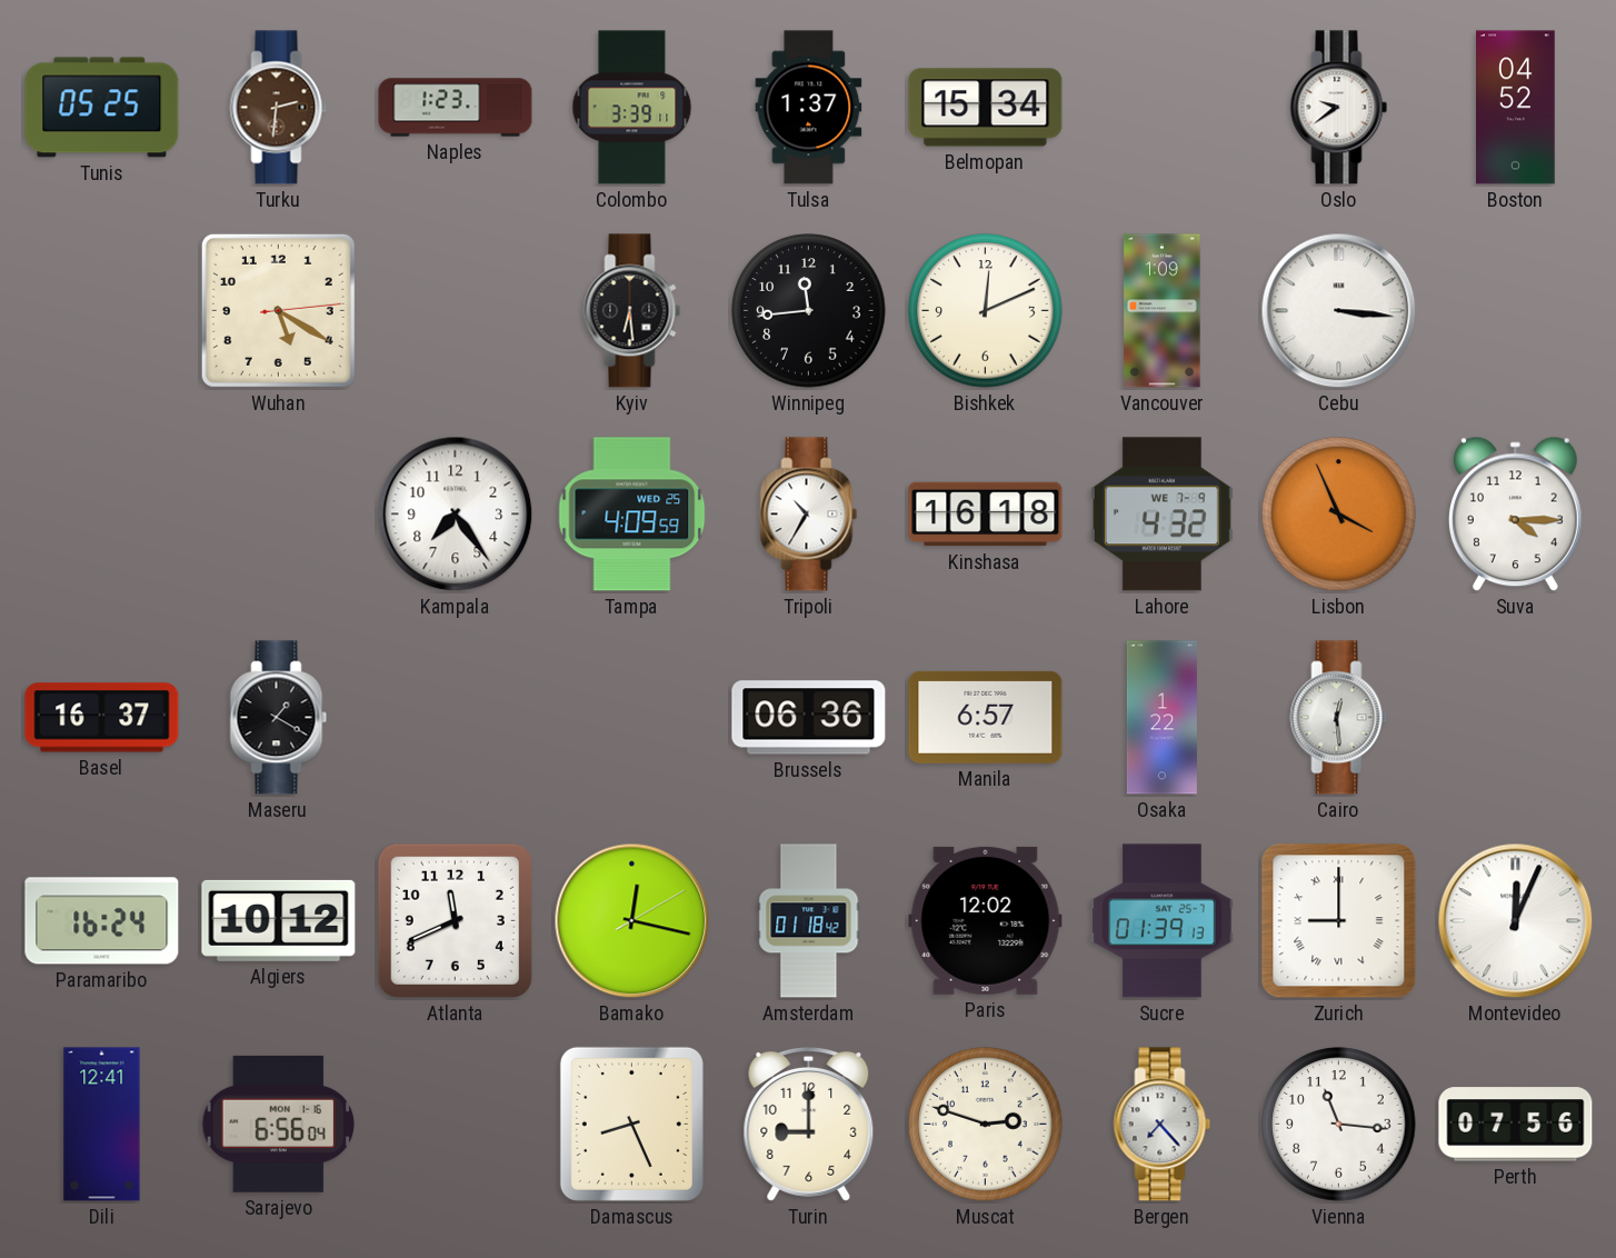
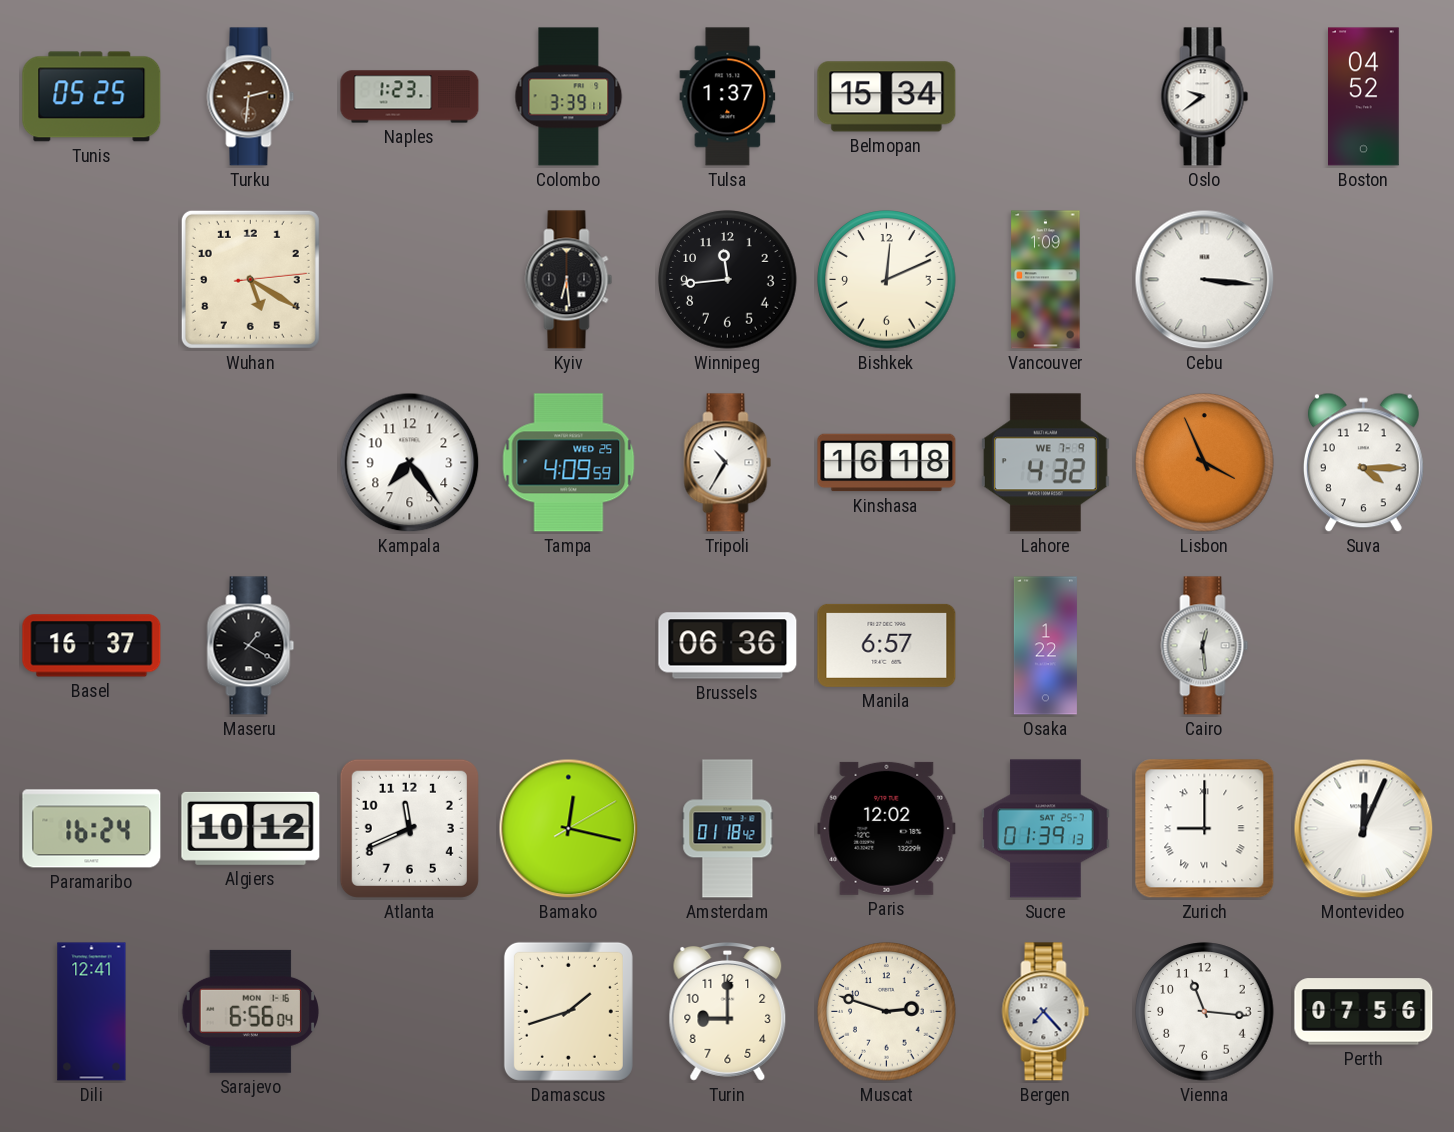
Damascus: 8:26 -> 1:42 (568, 1011)
